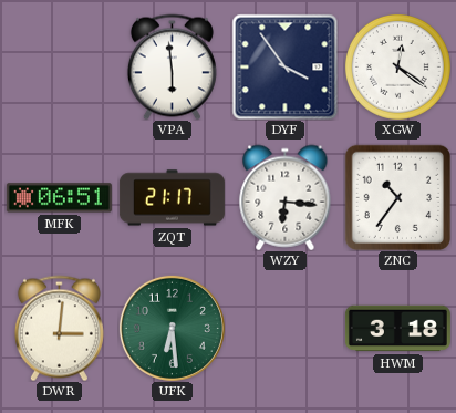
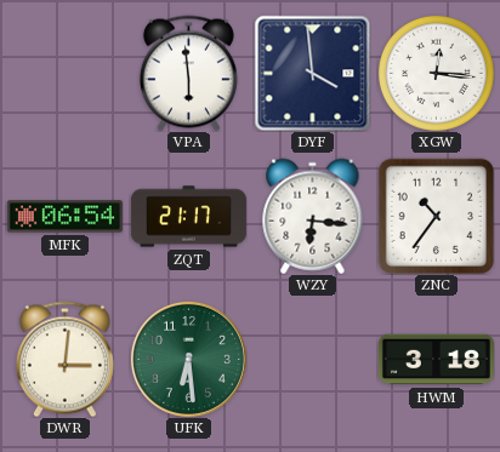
DYF: 3:54 -> 3:59 (312, 73)
XGW: 12:21 -> 12:16 (436, 73)
MFK: 06:51 -> 06:54 (64, 217)
